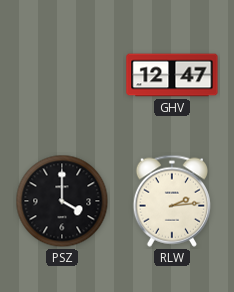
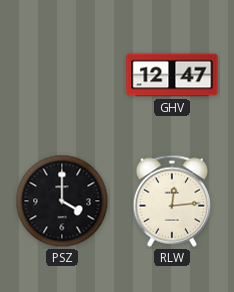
RLW: 2:14 -> 12:14 (172, 201)
